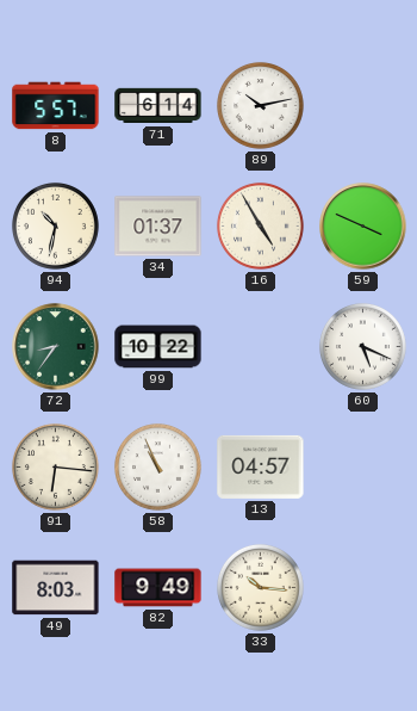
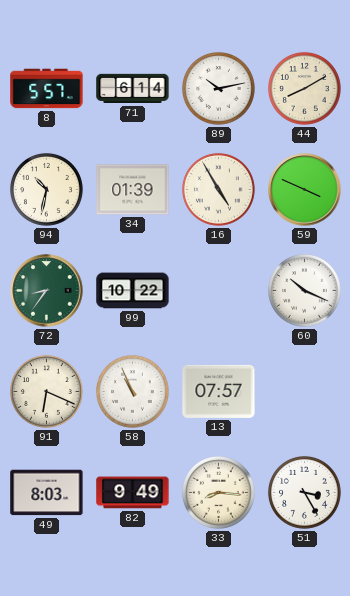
44: none -> 8:10 (304, 88)
34: 01:37 -> 01:39 (133, 190)
60: 5:19 -> 10:19 (304, 290)
91: 6:16 -> 6:19 (46, 391)
13: 04:57 -> 07:57 (219, 391)
33: 10:16 -> 8:16 (218, 492)
51: none -> 3:25 (304, 492)
